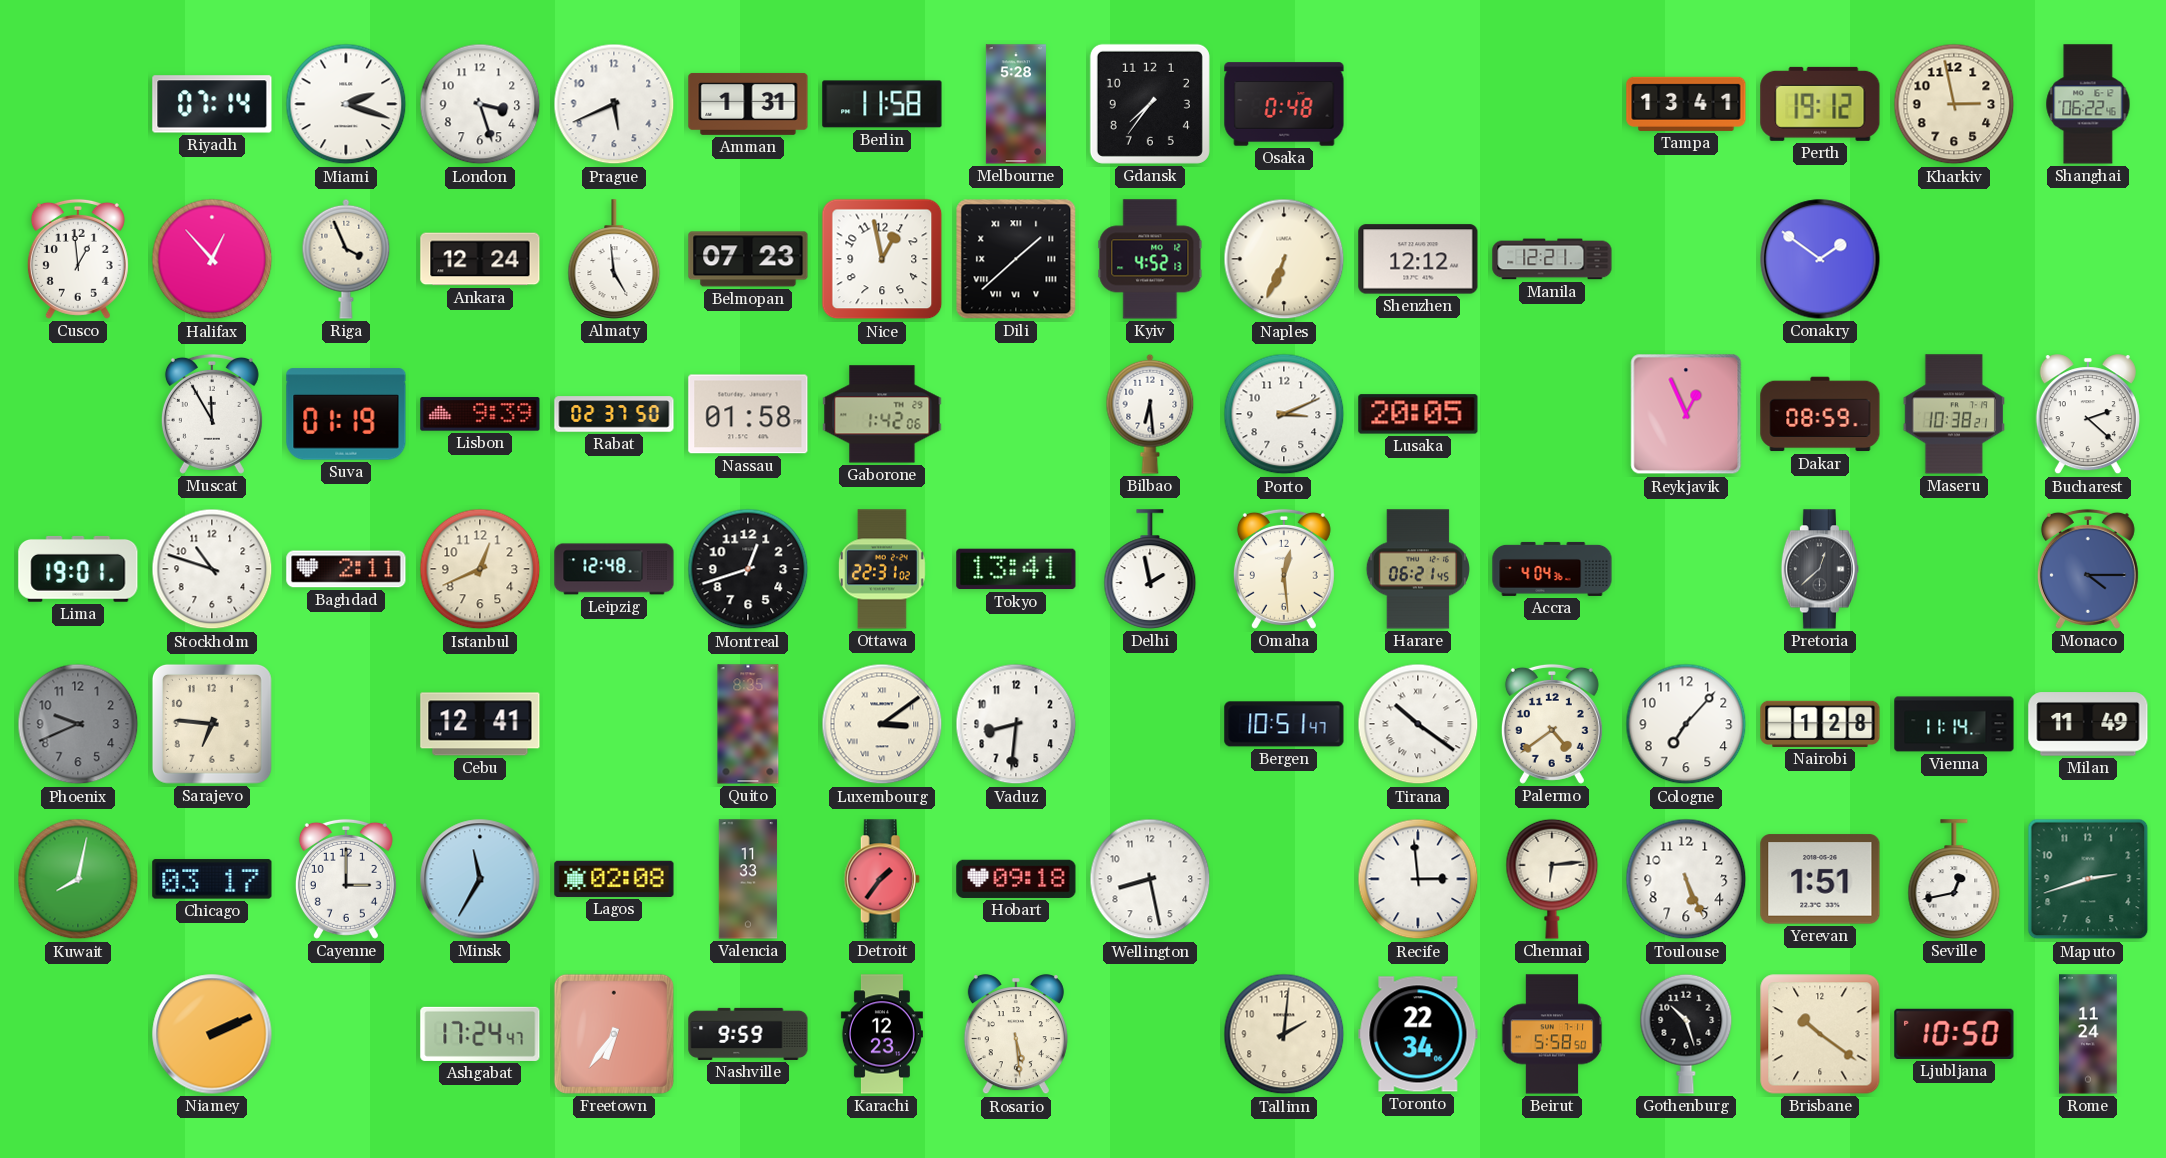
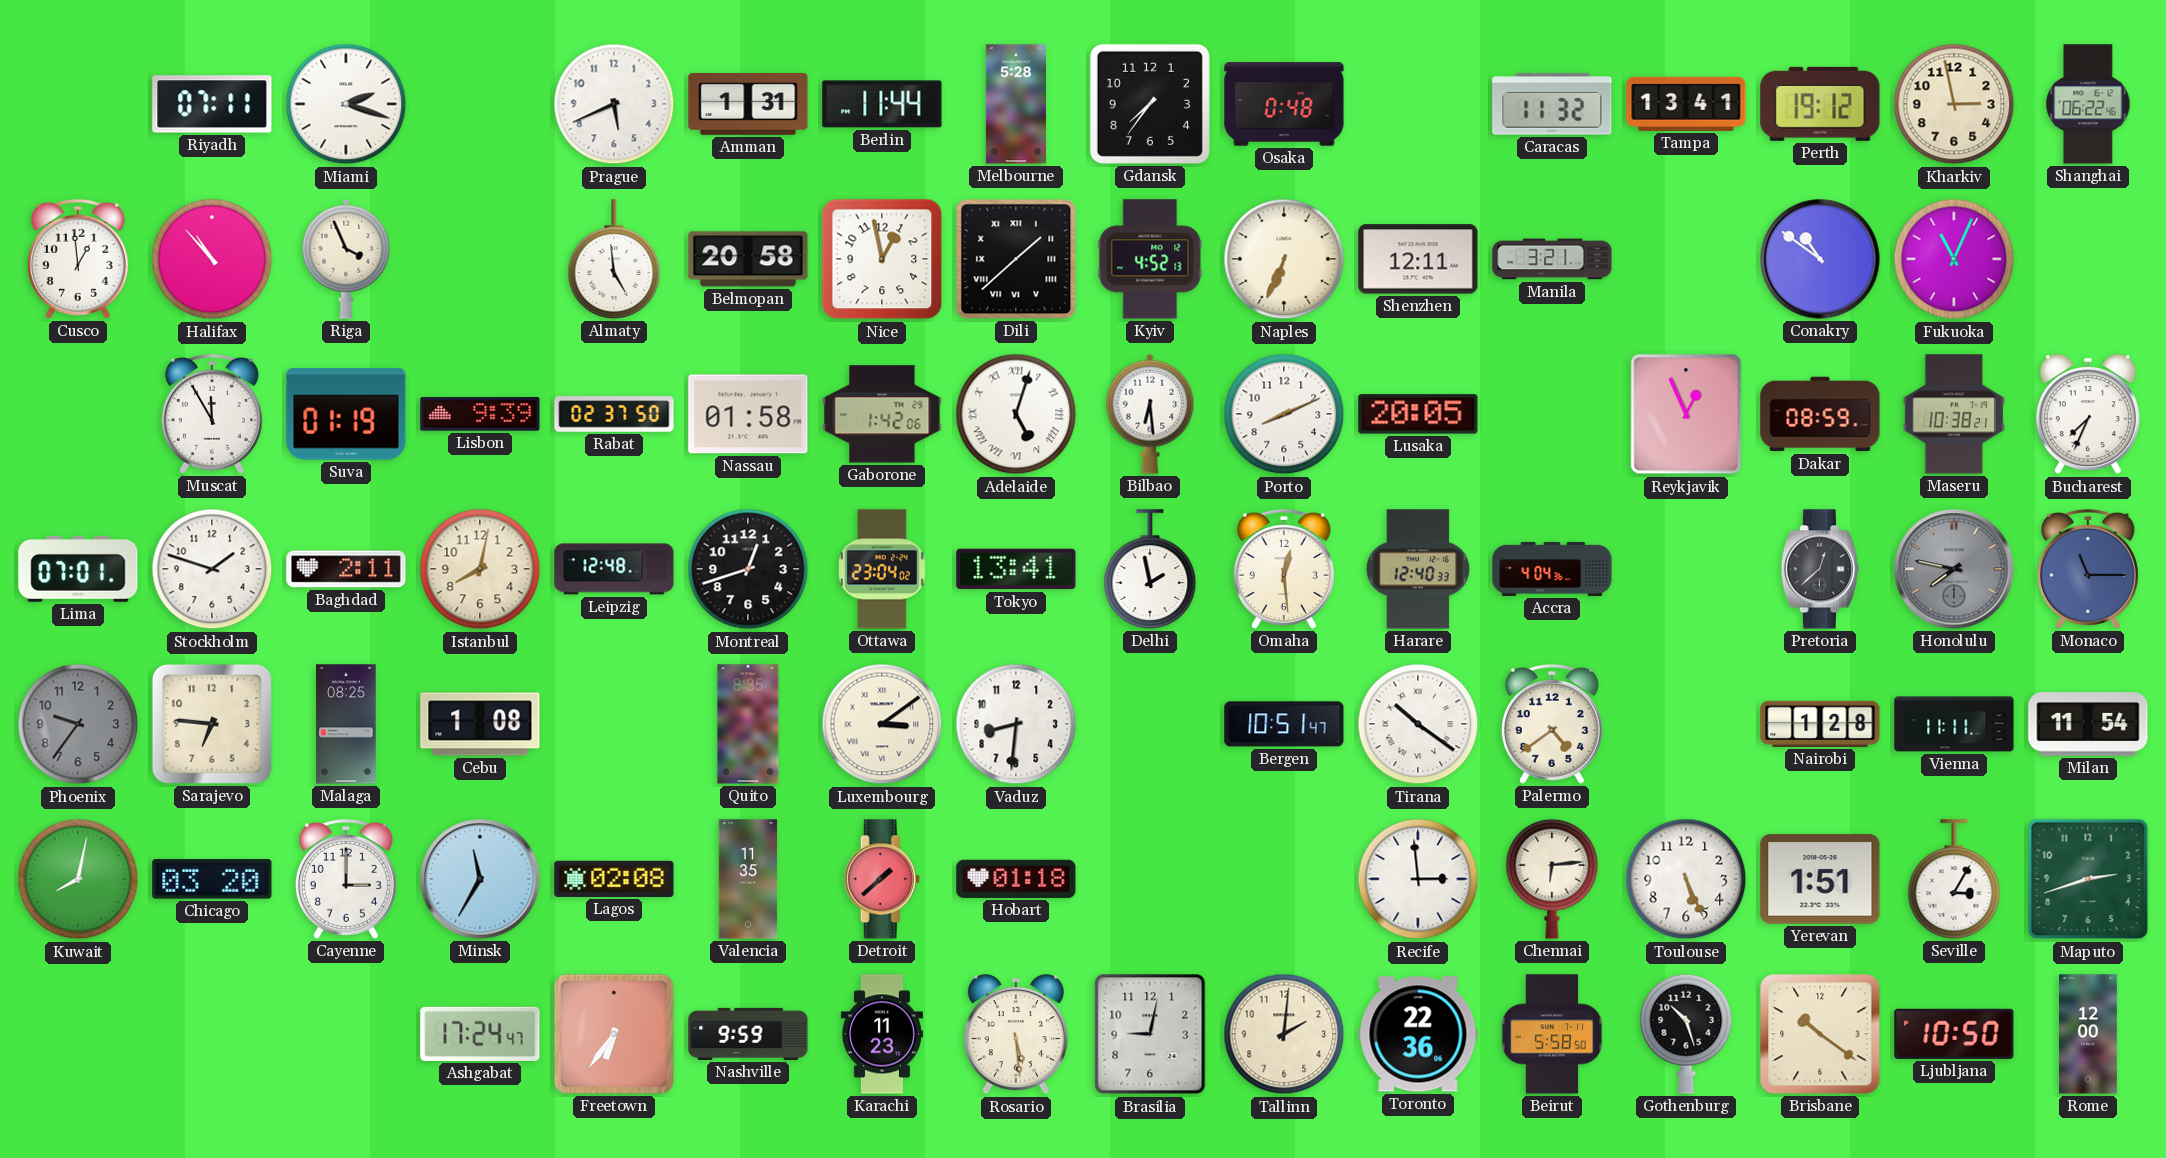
Riyadh: 07:14 -> 07:11 (212, 104)
London: 3:27 -> none (480, 104)
Berlin: 11:58 -> 11:44 (882, 104)
Caracas: none -> 11:32 (1552, 104)
Halifax: 12:53 -> 10:53 (212, 259)
Ankara: 12:24 -> none (480, 259)
Belmopan: 07:23 -> 20:58 (748, 259)
Shenzhen: 12:12 -> 12:11 (1418, 259)
Manila: 12:21 -> 3:21 (1552, 259)
Conakry: 1:51 -> 10:51 (1820, 259)
Fukuoka: none -> 11:04 (1954, 259)
Adelaide: none -> 5:03 (1016, 414)
Porto: 3:11 -> 8:11 (1284, 414)
Bucharest: 2:22 -> 7:34 (2088, 415)
Lima: 19:01 -> 07:01 (78, 569)
Stockholm: 10:48 -> 1:48 (212, 569)
Istanbul: 12:41 -> 8:02 (480, 569)
Ottawa: 22:31 -> 23:04 (882, 569)
Harare: 06:21 -> 12:40 (1418, 569)
Honolulu: none -> 7:47 (1954, 569)
Monaco: 4:15 -> 11:15 (2088, 569)
Phoenix: 9:41 -> 9:36 (78, 724)
Malaga: none -> 08:25 (346, 724)
Cebu: 12:41 -> 1:08 (480, 724)
Cologne: 7:07 -> none (1686, 724)
Vienna: 11:14 -> 11:11 (1954, 724)
Milan: 11:49 -> 11:54 (2088, 724)
Chicago: 03:17 -> 03:20 (212, 879)
Valencia: 11:33 -> 11:35 (748, 879)
Detroit: 1:36 -> 1:38 (882, 879)
Hobart: 09:18 -> 01:18 (1016, 879)
Wellington: 8:28 -> none (1150, 879)
Seville: 12:43 -> 3:05 (1954, 879)
Niamey: 2:11 -> none (212, 1034)
Karachi: 12:23 -> 11:23 (882, 1034)
Brasilia: none -> 9:02 (1150, 1034)
Toronto: 22:34 -> 22:36 (1418, 1034)
Rome: 11:24 -> 12:00 (2089, 1034)
